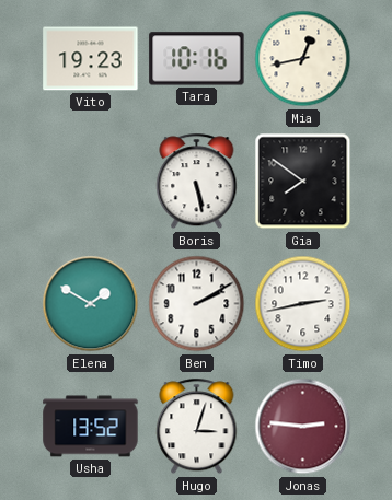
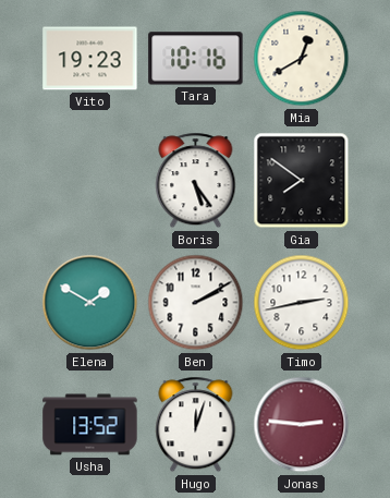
Mia: 12:43 -> 12:40 (302, 59)
Boris: 5:28 -> 5:24 (196, 181)
Hugo: 3:03 -> 12:03 (196, 425)
